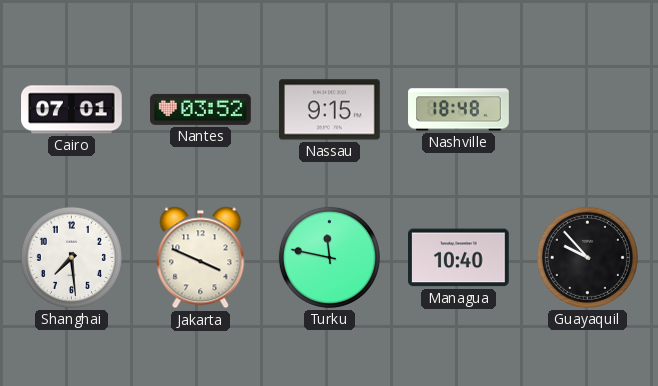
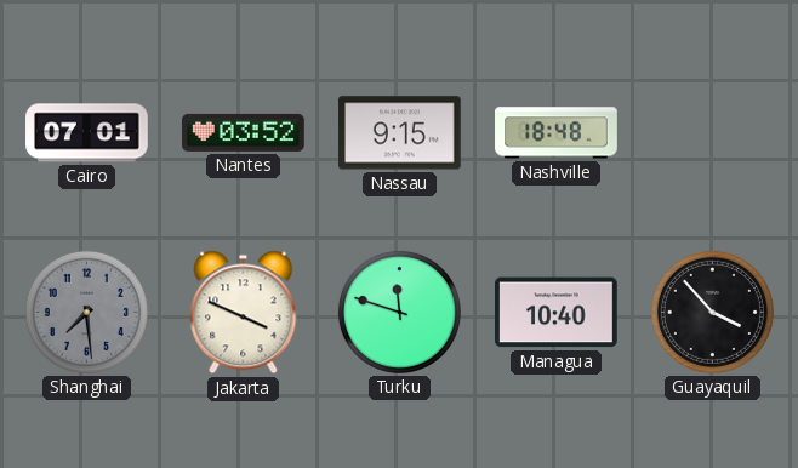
Shanghai dial: white -> grey (86, 312)
Turku: 11:47 -> 11:48 (399, 312)
Guayaquil: 9:53 -> 3:53 (712, 312)
